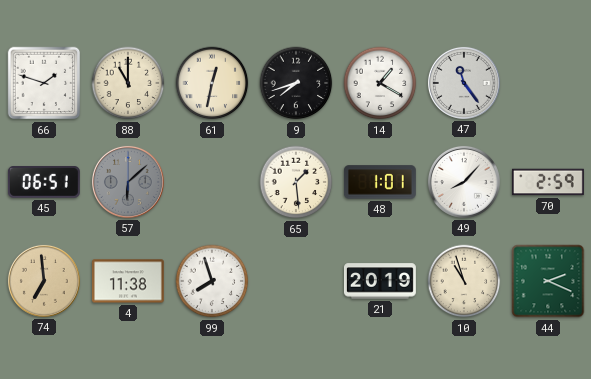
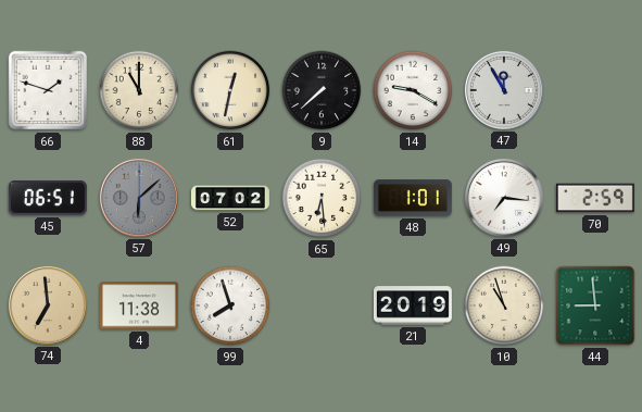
9: 7:42 -> 7:38 (322, 90)
14: 1:20 -> 9:20 (413, 90)
47: 11:24 -> 11:55 (504, 90)
52: none -> 07:02 (230, 198)
65: 1:29 -> 6:29 (322, 198)
49: 8:07 -> 7:16 (504, 198)
44: 2:19 -> 8:59 (595, 305)
